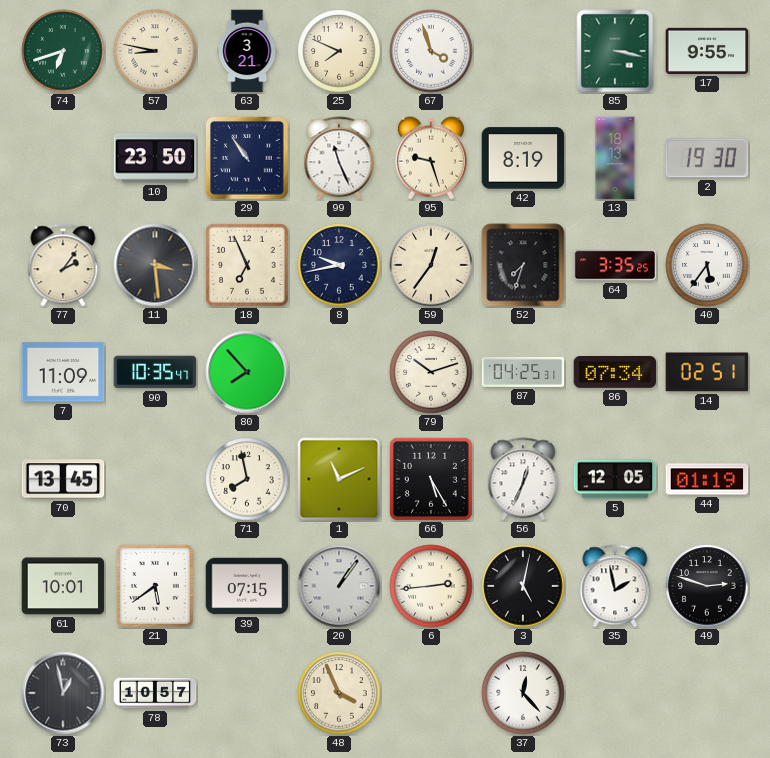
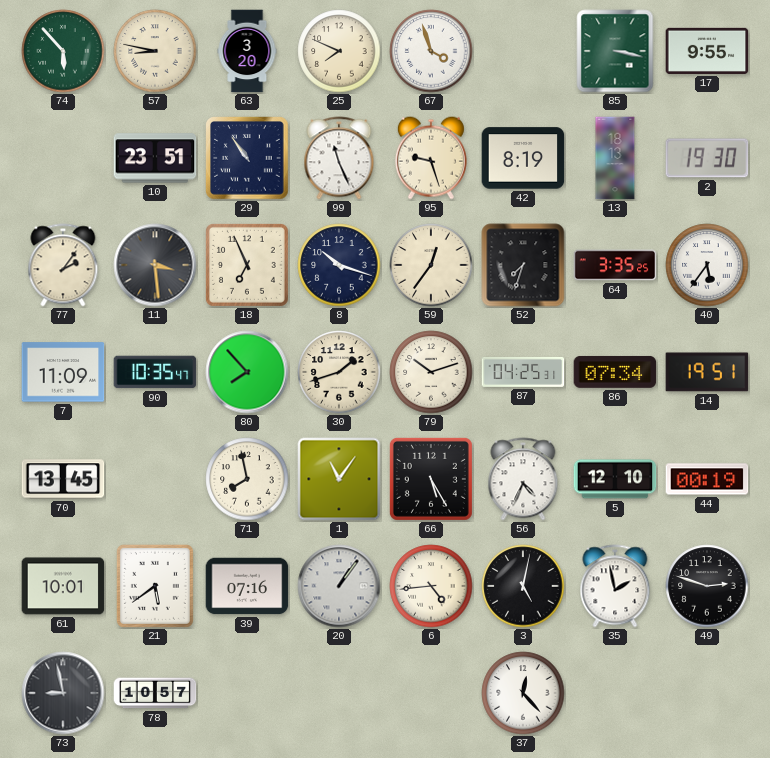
74: 6:42 -> 5:53 (63, 51)
63: 3:21 -> 3:20 (247, 51)
10: 23:50 -> 23:51 (155, 158)
8: 9:43 -> 10:18 (339, 265)
30: none -> 1:42 (339, 372)
14: 02:51 -> 19:51 (707, 372)
1: 11:11 -> 11:06 (339, 479)
56: 12:34 -> 4:34 (523, 479)
5: 12:05 -> 12:10 (615, 479)
44: 01:19 -> 00:19 (707, 479)
39: 07:15 -> 07:16 (247, 586)
6: 2:44 -> 4:44 (431, 586)
73: 12:58 -> 8:58 (63, 693)
48: 3:56 -> none (339, 693)
